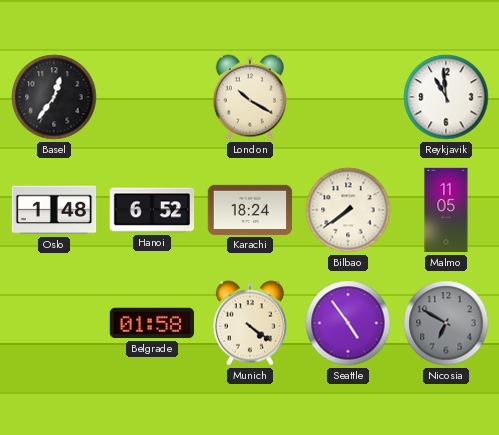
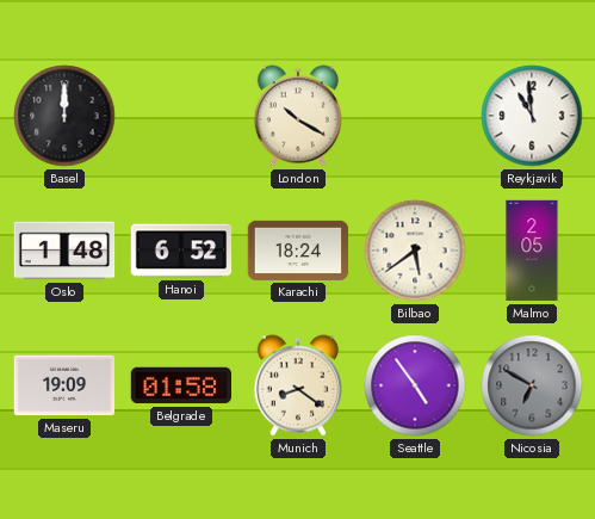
Basel: 12:36 -> 12:00 (64, 116)
Bilbao: 7:39 -> 5:39 (415, 251)
Malmo: 11:05 -> 2:05 (532, 251)
Maseru: none -> 19:09 (64, 385)
Munich: 4:21 -> 8:21 (297, 385)
